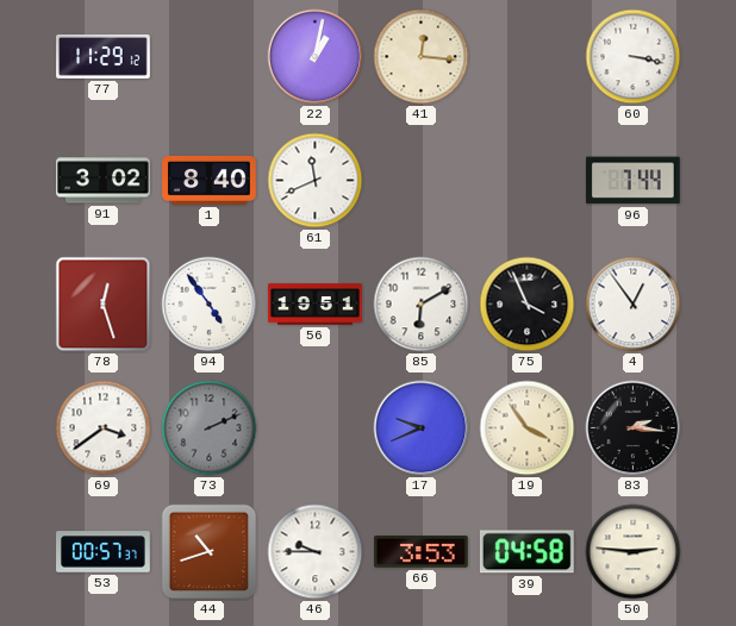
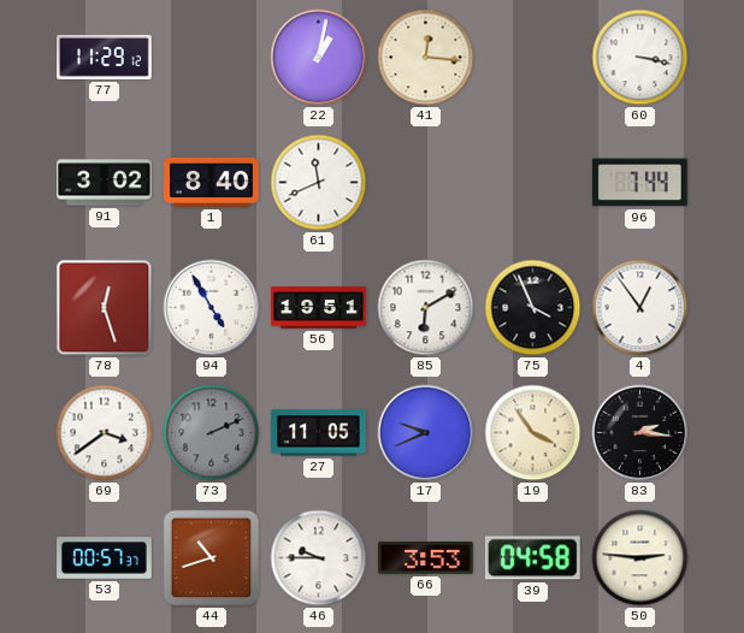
94: 4:54 -> 4:55 (212, 308)
27: none -> 11:05 (319, 433)
